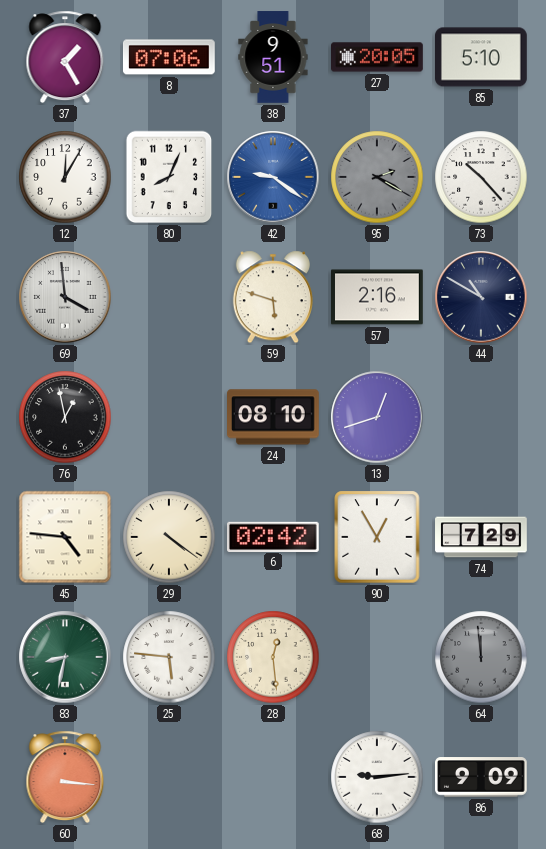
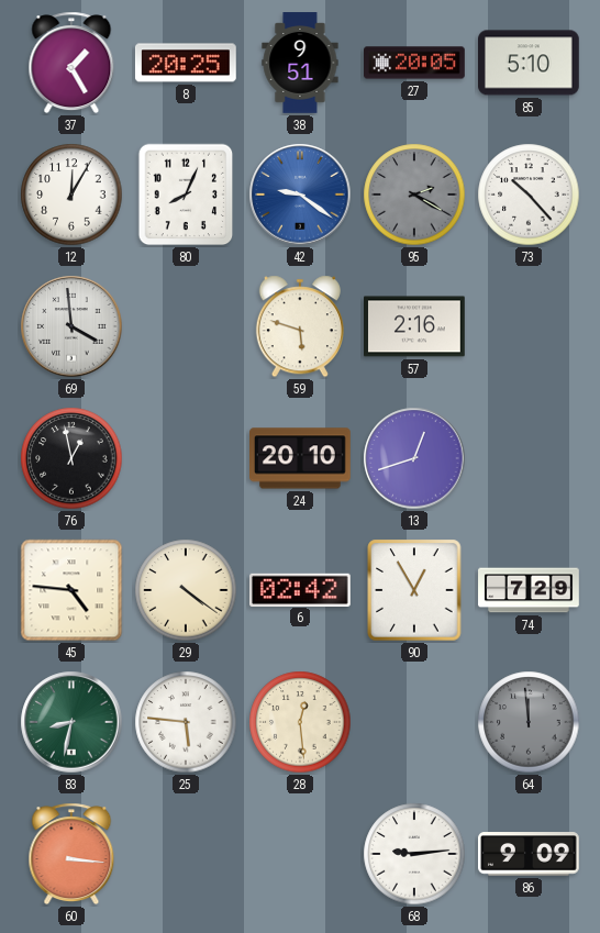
8: 07:06 -> 20:25 (186, 63)
44: 10:50 -> none (481, 297)
24: 08:10 -> 20:10 (301, 458)
